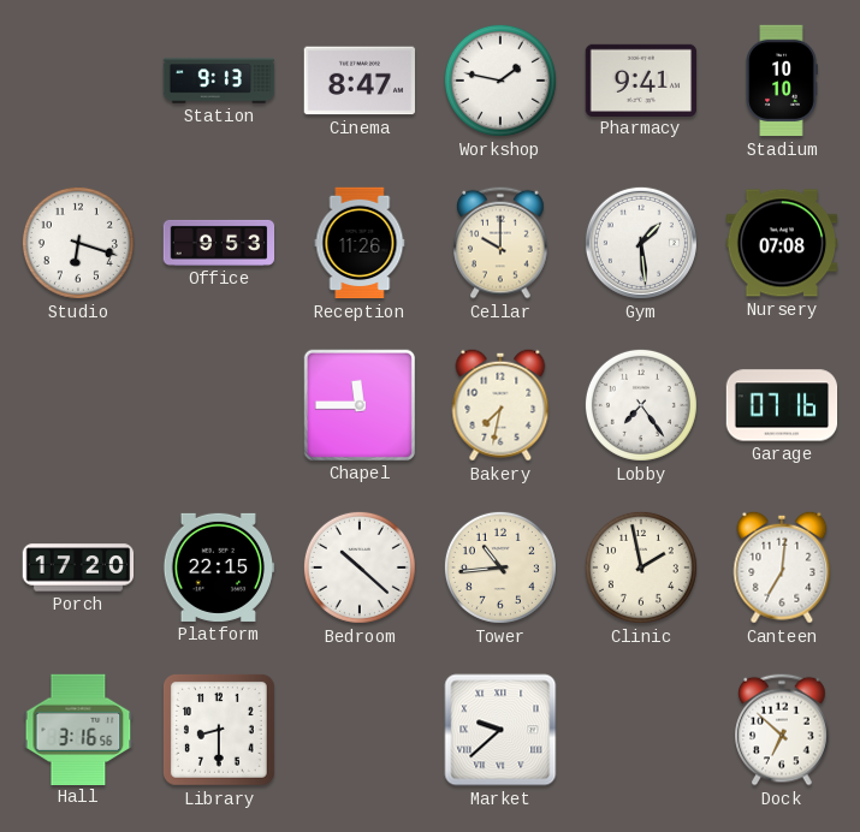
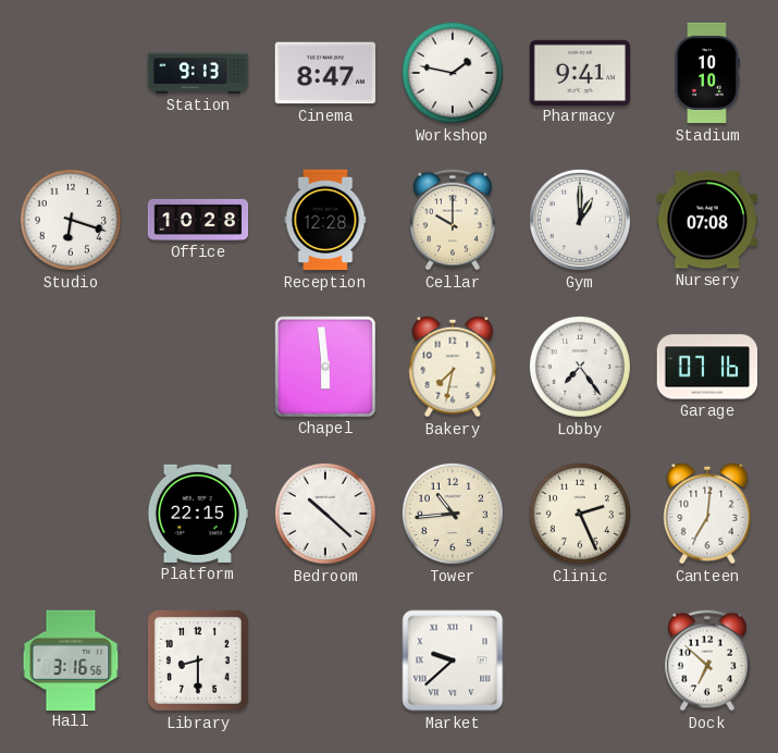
Office: 9:53 -> 10:28 (198, 220)
Reception: 11:26 -> 12:28 (325, 220)
Gym: 1:29 -> 1:00 (580, 220)
Chapel: 11:45 -> 5:59 (324, 366)
Porch: 17:20 -> none (78, 567)
Clinic: 1:58 -> 2:26 (580, 514)
